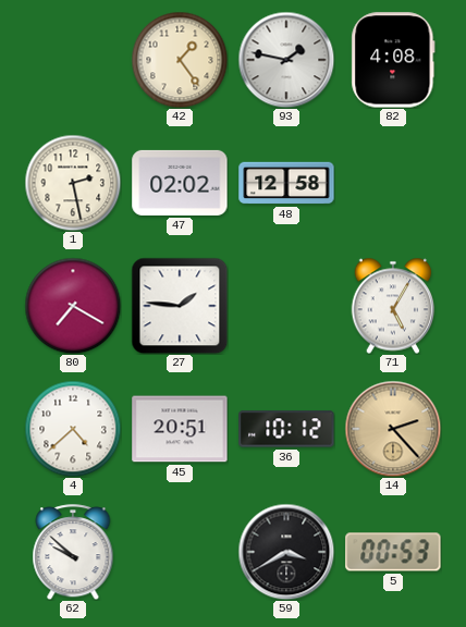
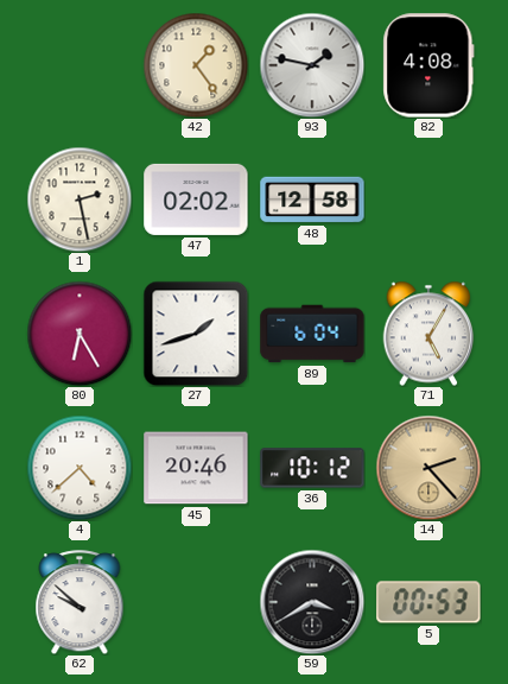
80: 7:20 -> 6:25 (80, 334)
27: 1:46 -> 1:42 (196, 334)
89: none -> 6:04 (312, 334)
45: 20:51 -> 20:46 (196, 468)
